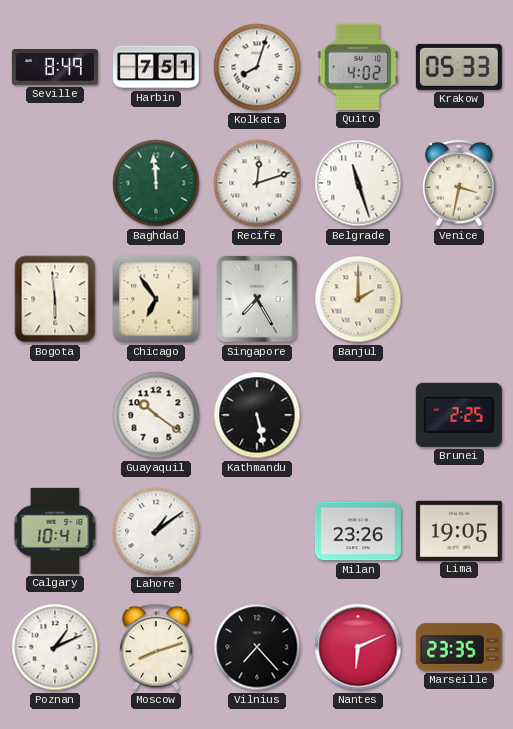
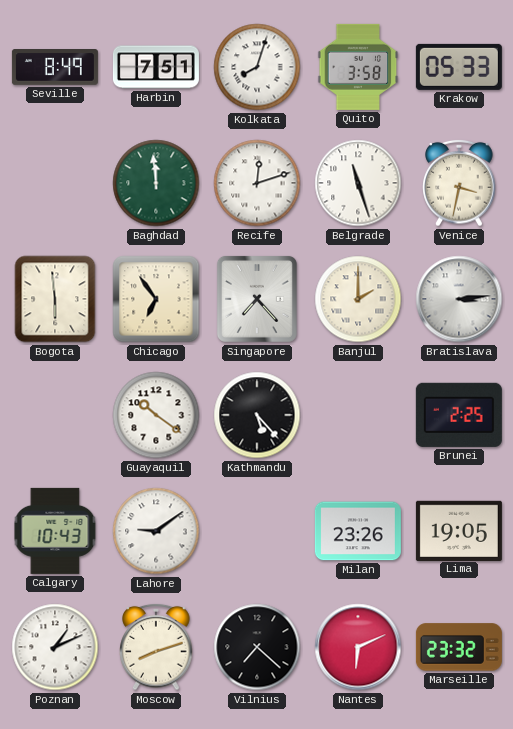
Quito: 4:02 -> 3:58 (358, 67)
Singapore: 7:25 -> 7:23 (257, 299)
Bratislava: none -> 3:14 (459, 299)
Kathmandu: 5:28 -> 5:23 (257, 415)
Calgary: 10:41 -> 10:43 (55, 531)
Lahore: 1:09 -> 9:09 (156, 531)
Vilnius: 7:23 -> 7:22 (257, 647)
Marseille: 23:35 -> 23:32 (459, 647)
